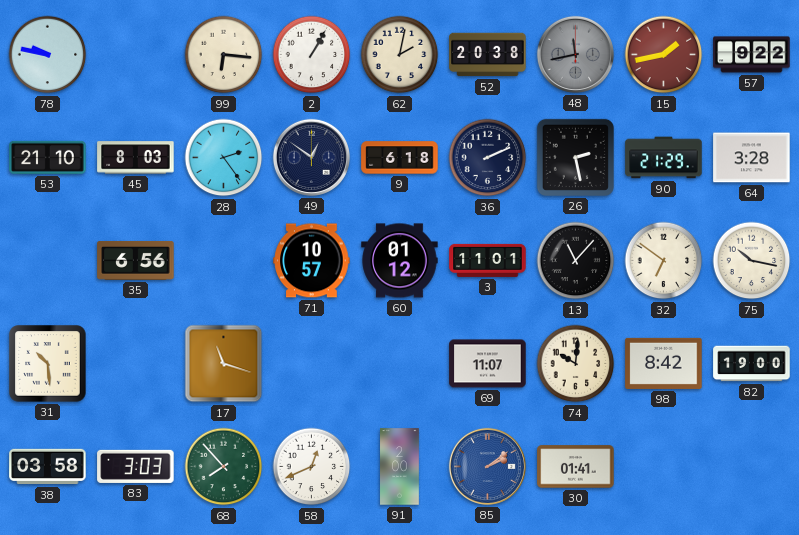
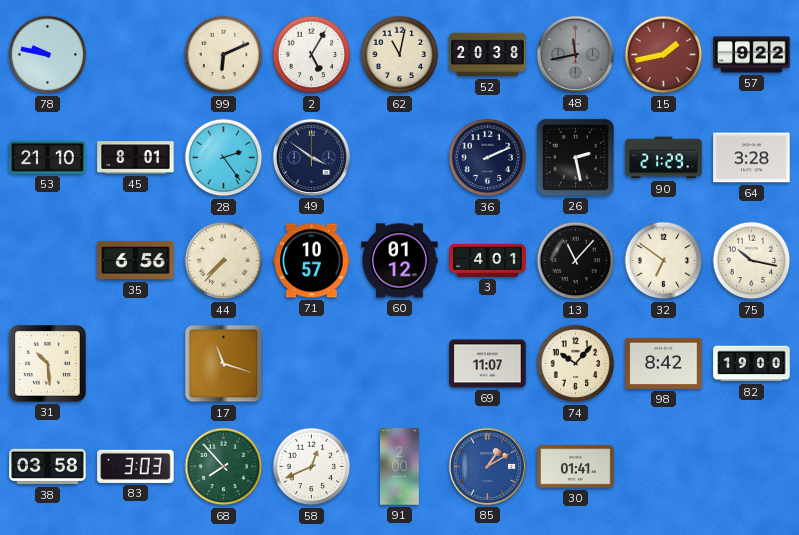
99: 6:16 -> 6:11 (224, 55)
2: 1:05 -> 5:05 (312, 55)
62: 2:02 -> 11:02 (400, 55)
45: 8:03 -> 8:01 (136, 158)
49: 12:51 -> 3:51 (311, 157)
9: 6:18 -> none (400, 158)
44: none -> 7:37 (224, 261)
3: 11:01 -> 4:01 (488, 260)
74: 10:01 -> 10:07 (576, 364)
85: 2:09 -> 1:10 (487, 466)
